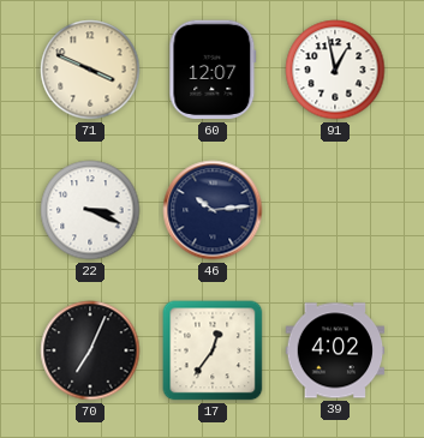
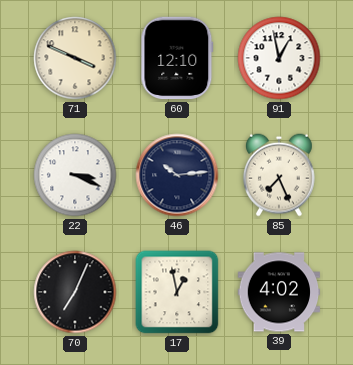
60: 12:07 -> 12:10 (177, 58)
85: none -> 7:26 (279, 175)
17: 12:36 -> 12:58 (177, 292)
